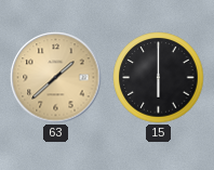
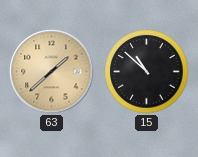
15: 6:00 -> 10:52 (147, 72)
